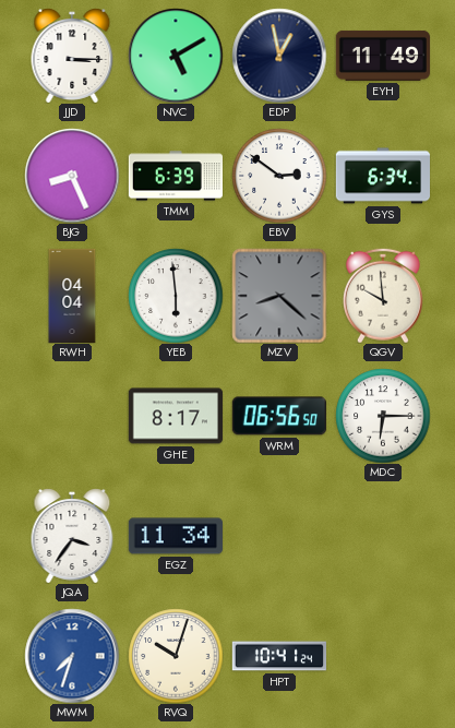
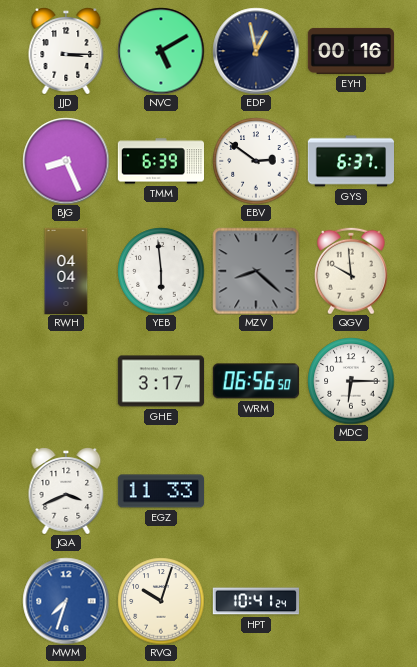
EYH: 11:49 -> 00:16 (350, 51)
GYS: 6:34 -> 6:37 (350, 161)
GHE: 8:17 -> 3:17 (160, 381)
JQA: 3:36 -> 3:41 (66, 491)
EGZ: 11:34 -> 11:33 (160, 491)
